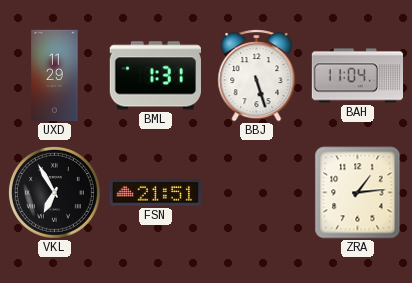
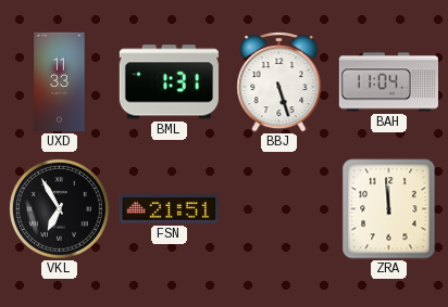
UXD: 11:29 -> 11:33 (60, 82)
ZRA: 1:14 -> 11:59 (389, 209)
